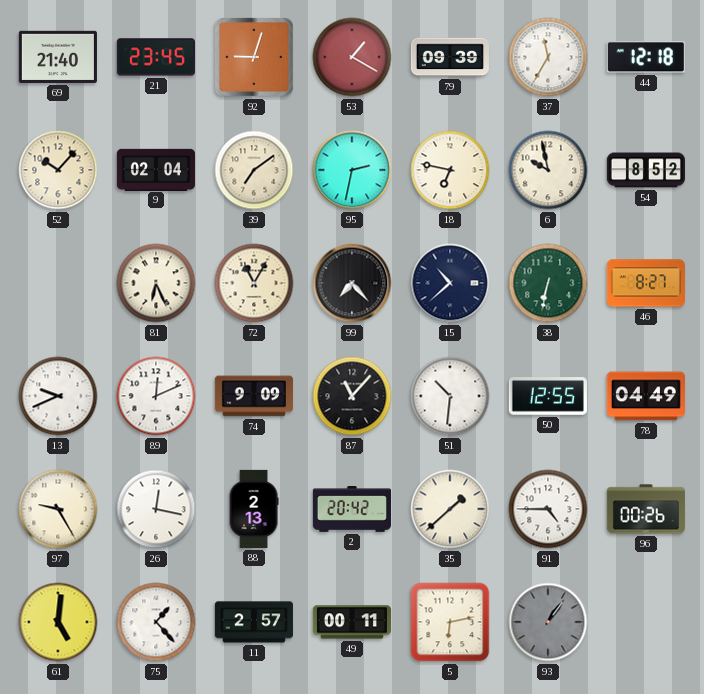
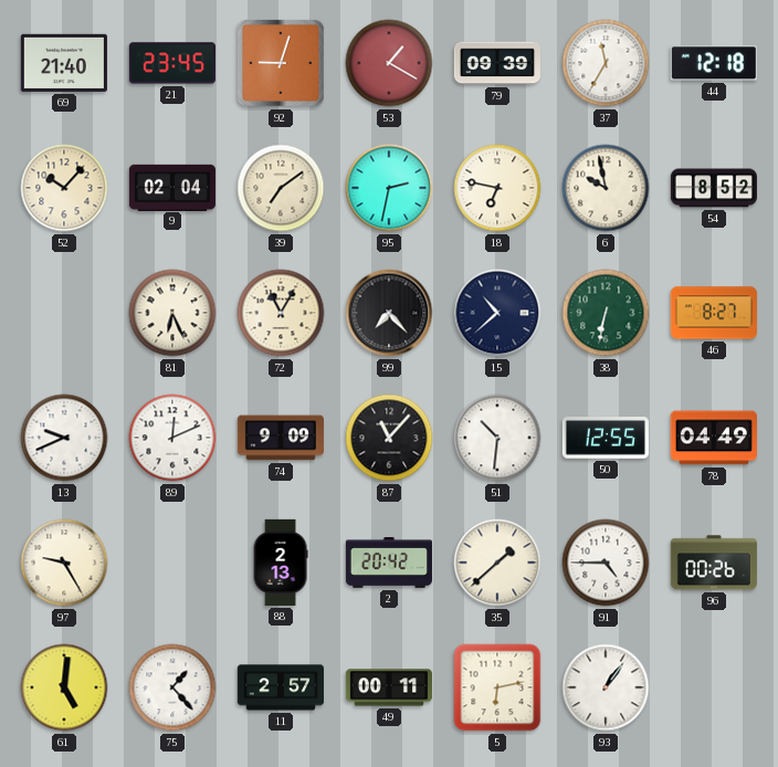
26: 12:17 -> none (156, 509)
93 dial: grey -> white (606, 687)
